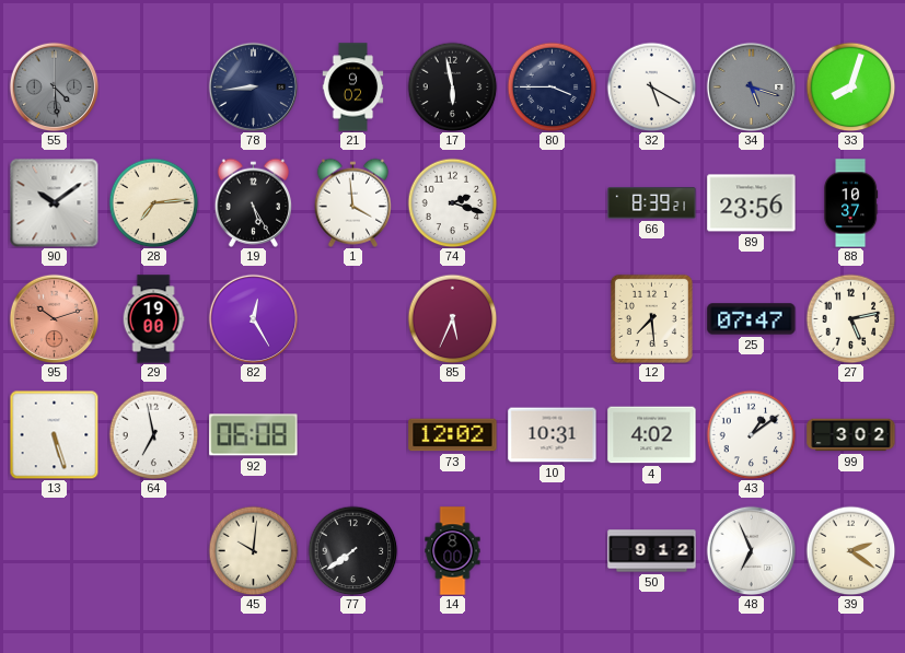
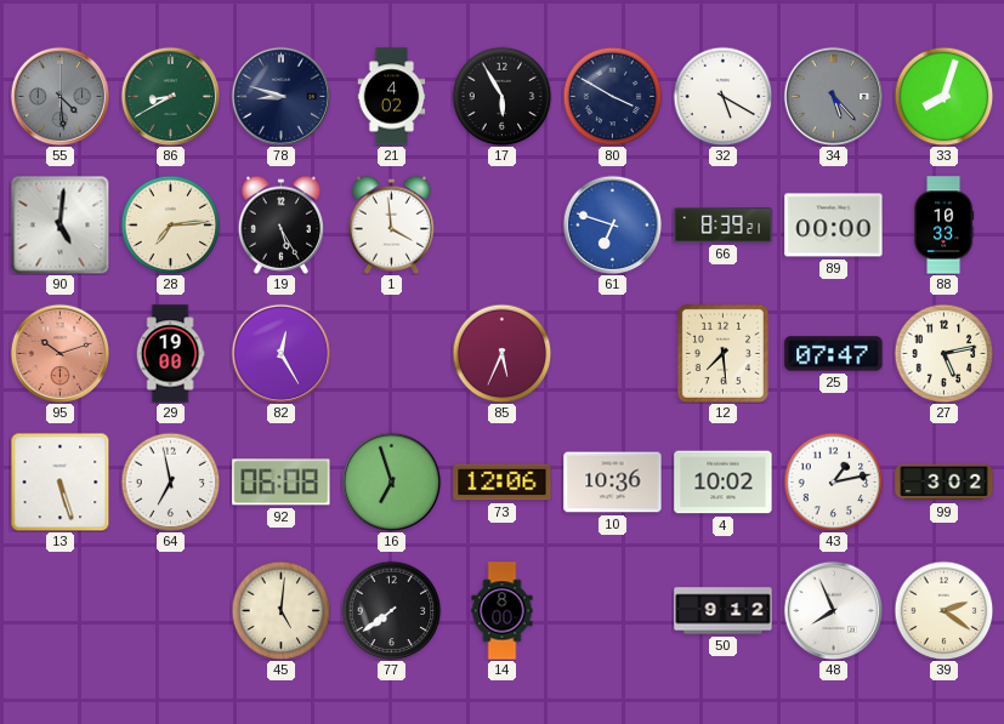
86: none -> 8:40 (170, 96)
78: 8:44 -> 8:48 (280, 96)
21: 9:02 -> 4:02 (392, 97)
17: 5:58 -> 5:55 (501, 96)
80: 3:45 -> 3:50 (612, 96)
34: 5:18 -> 5:23 (833, 96)
90: 10:09 -> 5:01 (59, 224)
74: 2:18 -> none (452, 202)
61: none -> 6:48 (612, 224)
89: 23:56 -> 00:00 (834, 226)
88: 10:37 -> 10:33 (943, 226)
16: none -> 6:57 (391, 481)
73: 12:02 -> 12:06 (503, 483)
10: 10:31 -> 10:36 (613, 483)
4: 4:02 -> 10:02 (724, 483)
43: 1:09 -> 1:13 (833, 481)
45: 10:01 -> 5:01 (280, 610)
48: 6:56 -> 7:56 (833, 610)
